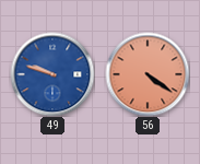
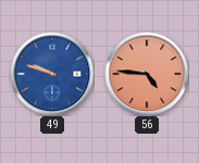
56: 4:21 -> 4:46 (147, 74)
